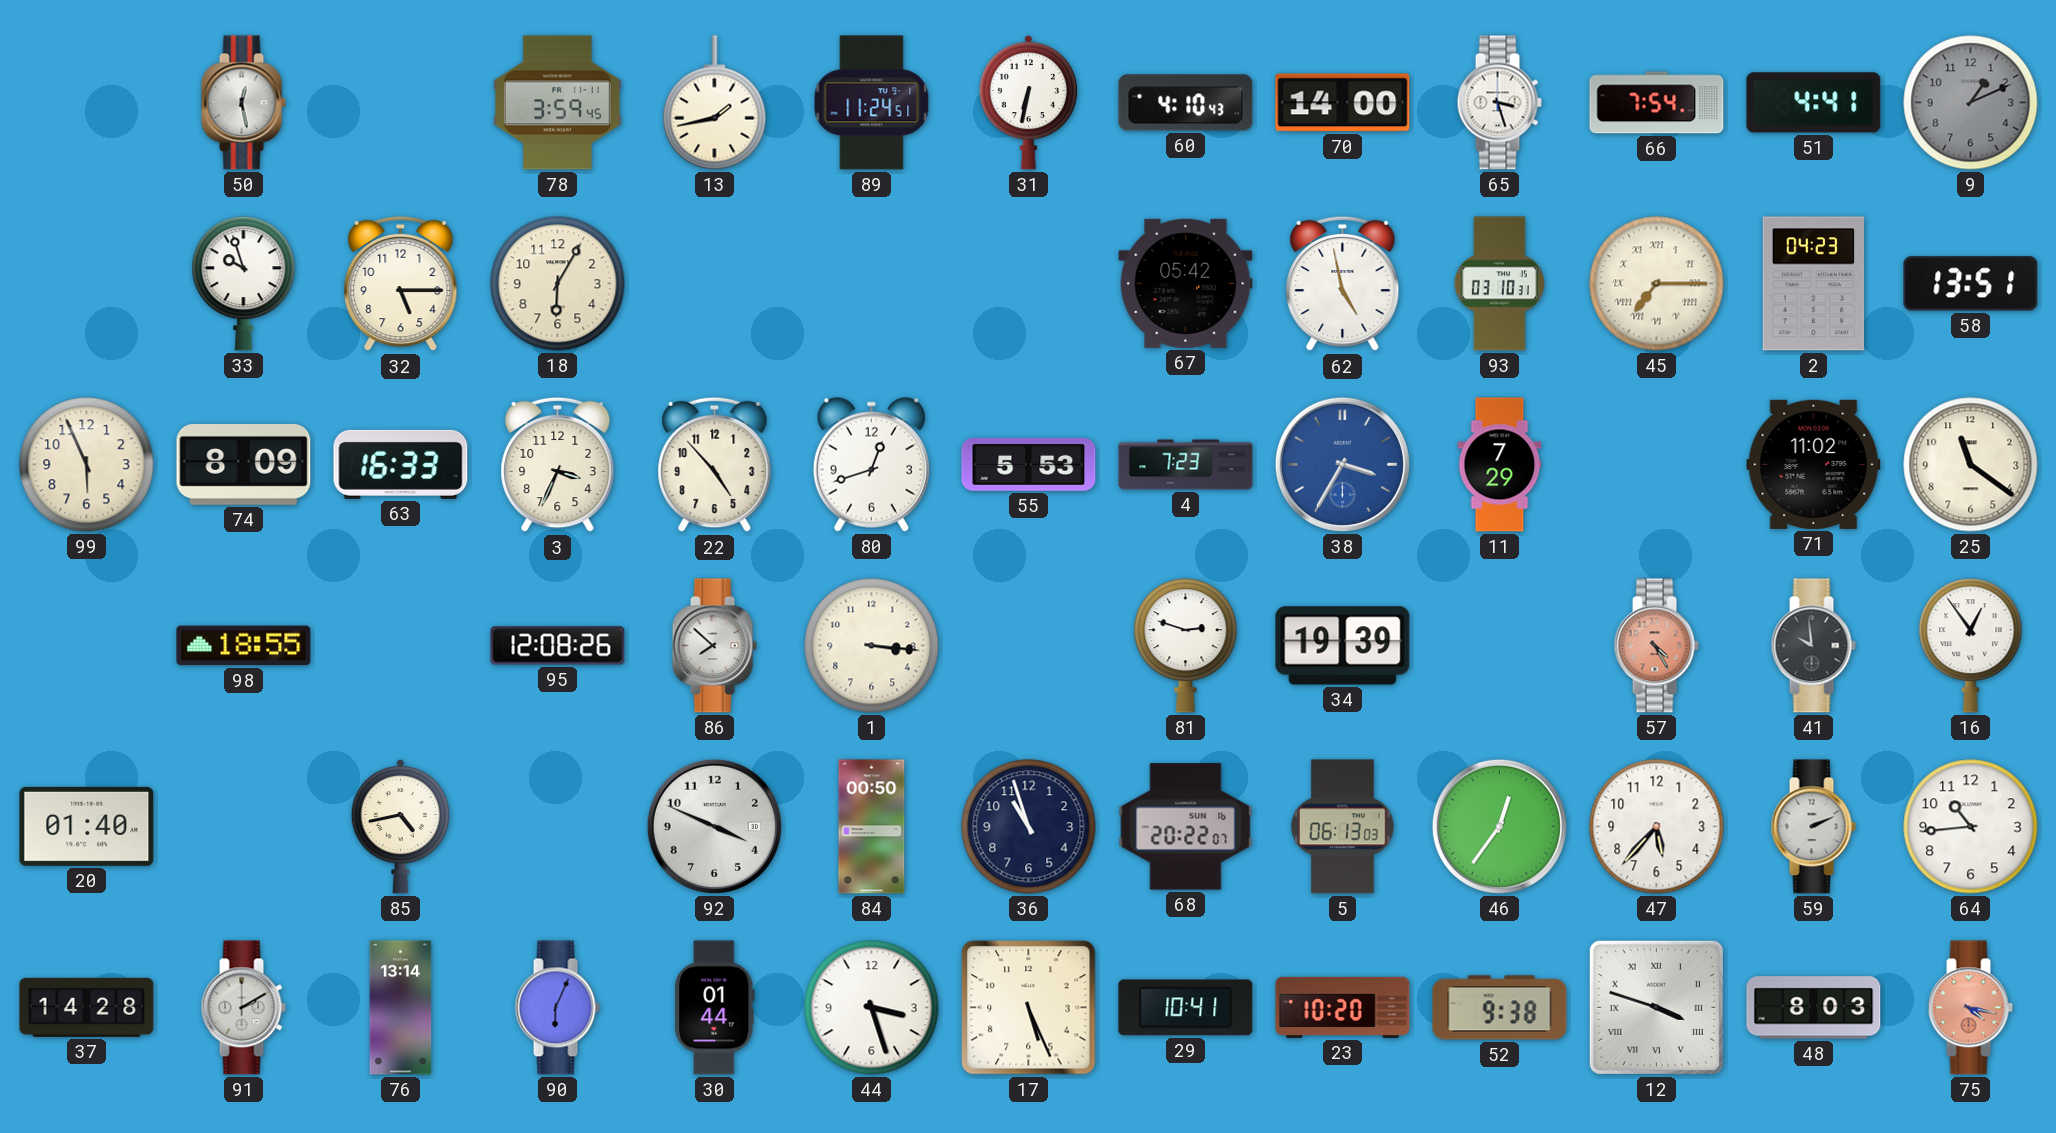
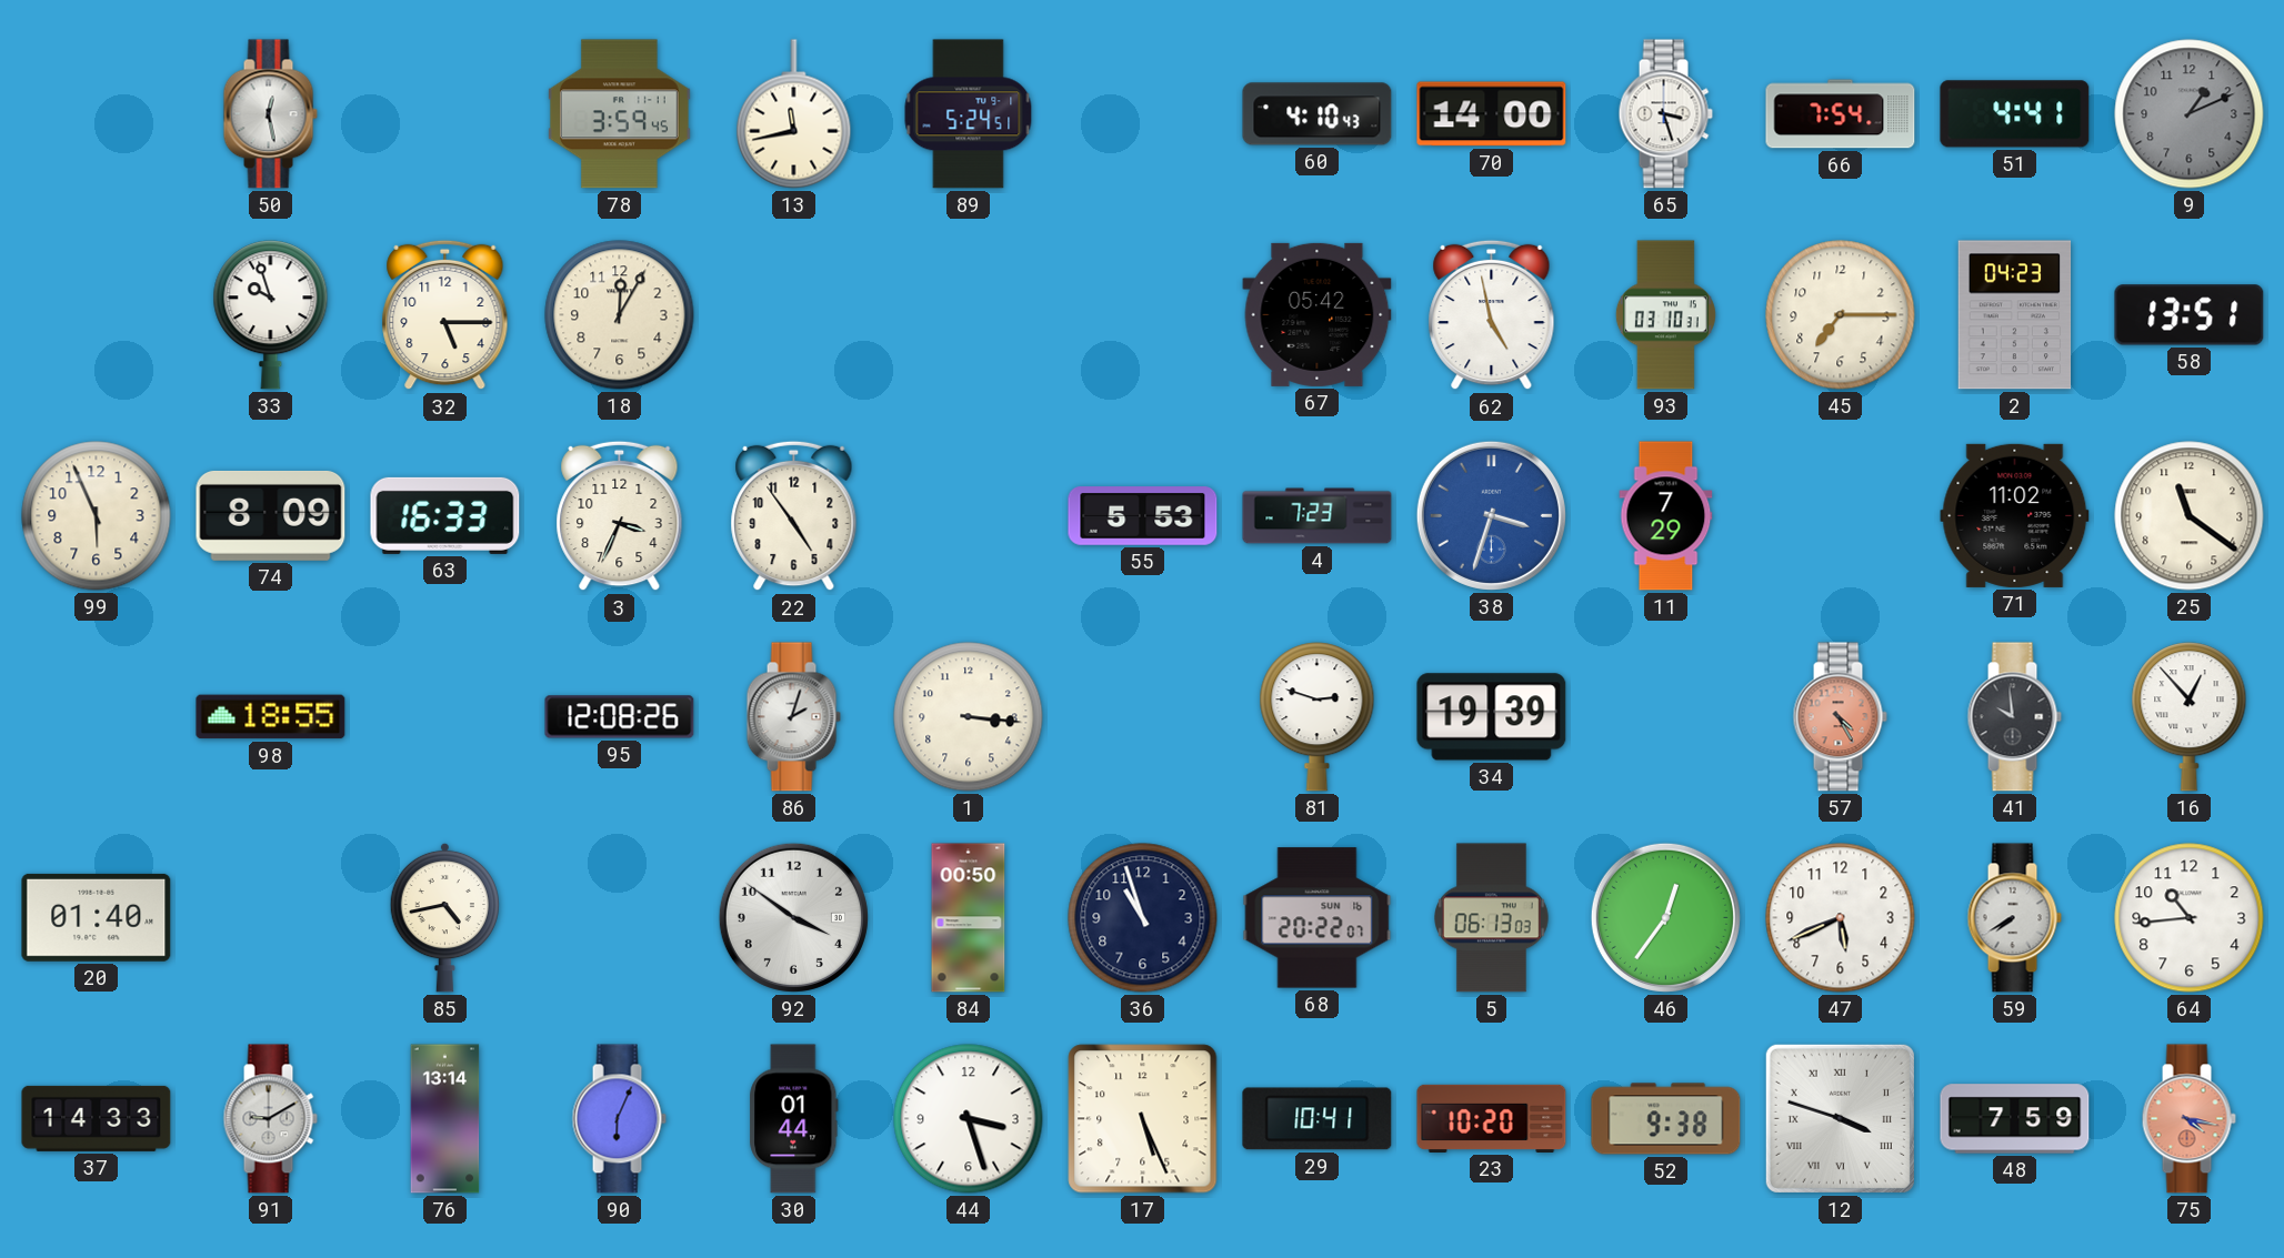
13: 1:43 -> 11:43 (794, 114)
89: 11:24 -> 5:24 (969, 114)
31: 6:32 -> none (1029, 102)
18: 6:05 -> 12:05 (620, 315)
45 numerals: Roman -> Arabic (1841, 315)
22: 4:53 -> 4:54 (794, 516)
80: 12:42 -> none (871, 464)
38: 3:35 -> 3:33 (1491, 515)
86: 7:52 -> 2:03 (793, 717)
16: 12:54 -> 12:53 (2190, 717)
92: 3:49 -> 3:51 (793, 917)
47: 5:37 -> 5:41 (1841, 918)
59: 2:11 -> 7:40 (2014, 918)
37: 14:28 -> 14:33 (97, 1118)
91: 2:10 -> 9:10 (270, 1119)
48: 8:03 -> 7:59 (2015, 1119)
